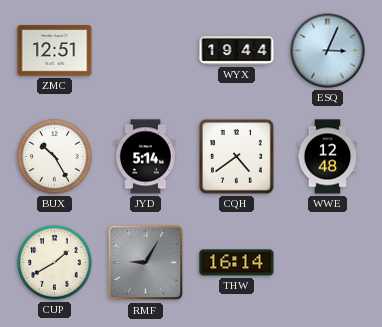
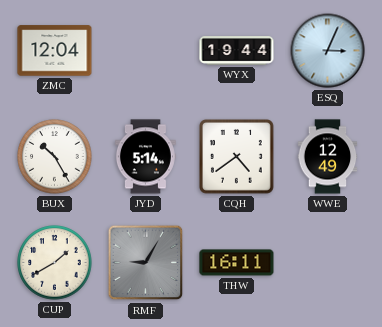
ZMC: 12:51 -> 12:04 (55, 51)
WWE: 12:48 -> 12:49 (328, 157)
THW: 16:14 -> 16:11 (237, 263)
